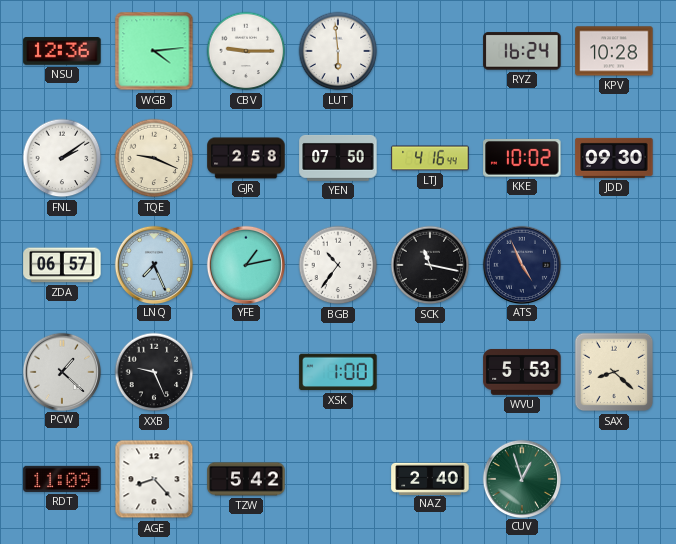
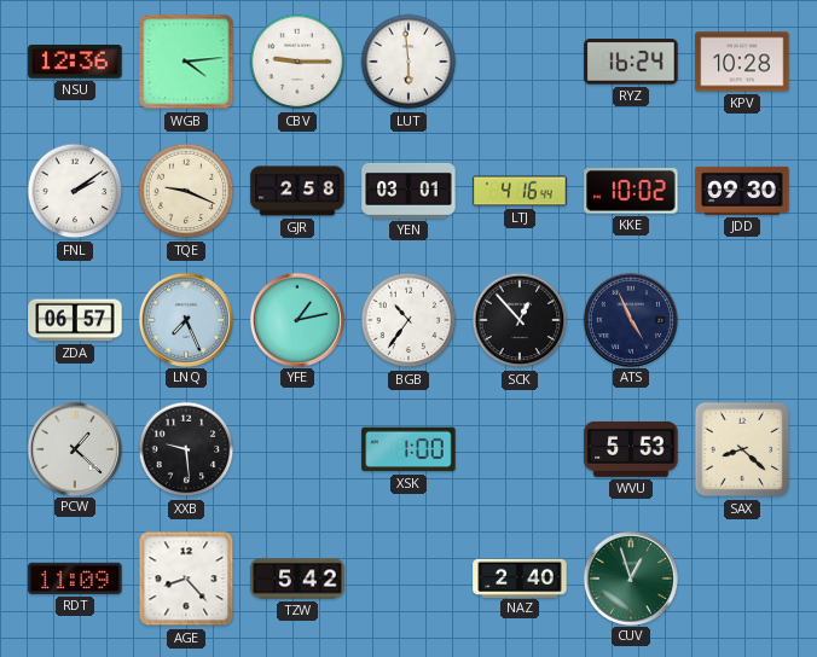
YEN: 07:50 -> 03:01 (408, 191)
SCK: 11:17 -> 12:53 (520, 320)
XXB: 9:26 -> 9:29 (186, 449)
